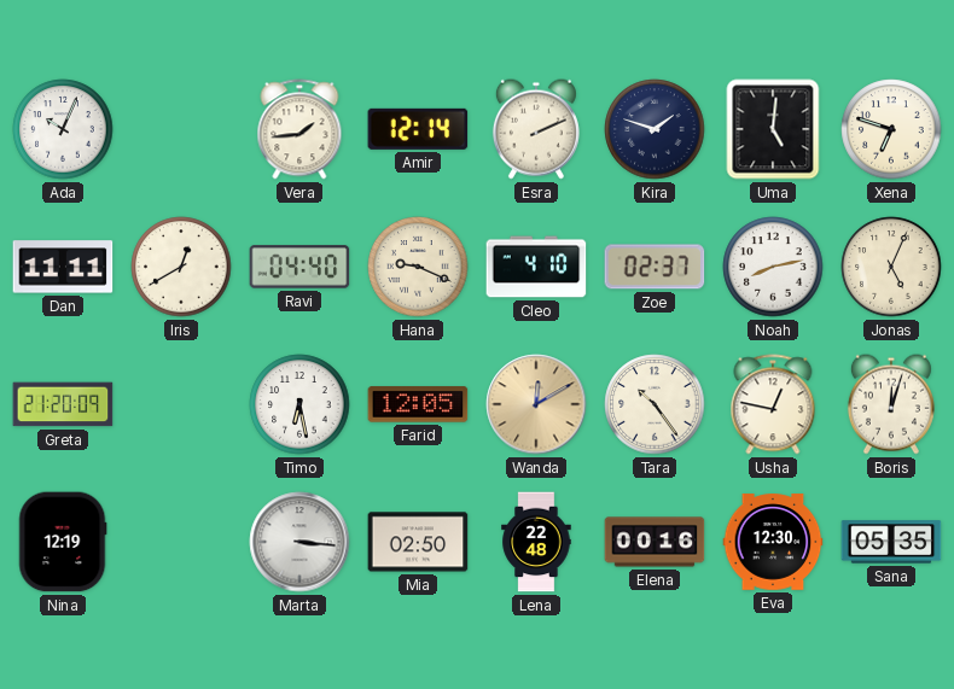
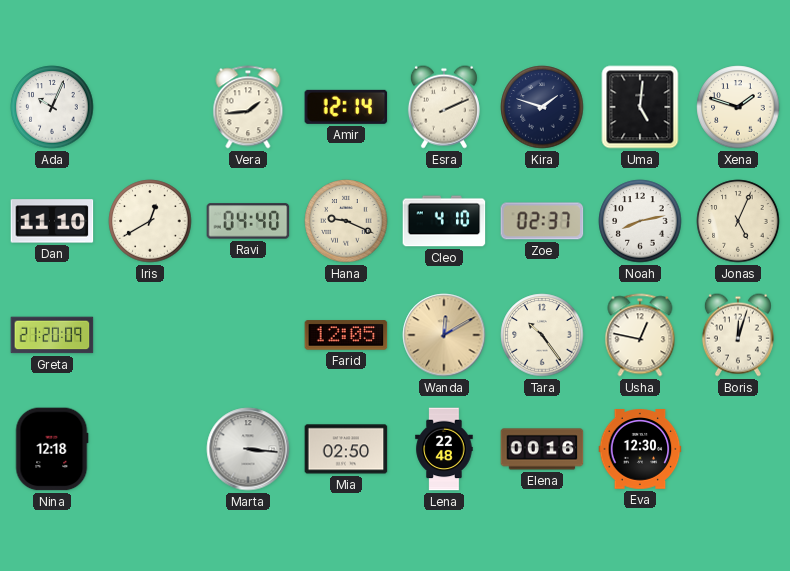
Xena: 6:48 -> 1:48 (738, 107)
Dan: 11:11 -> 11:10 (52, 221)
Timo: 6:28 -> none (299, 404)
Nina: 12:19 -> 12:18 (52, 449)
Sana: 05:35 -> none (891, 542)
